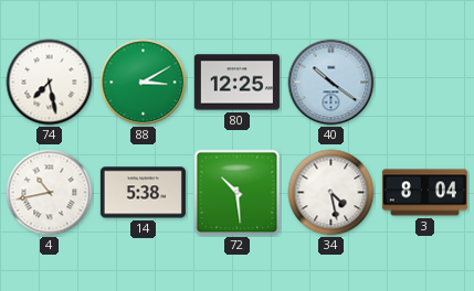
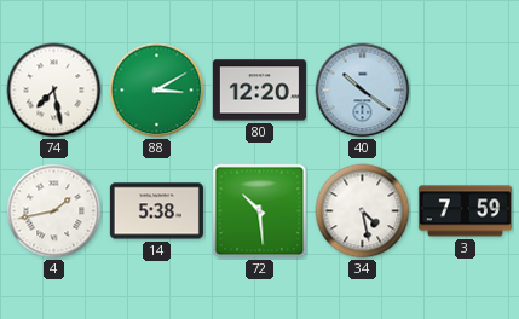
80: 12:25 -> 12:20 (259, 91)
4: 10:43 -> 1:43 (54, 211)
3: 8:04 -> 7:59 (465, 211)
